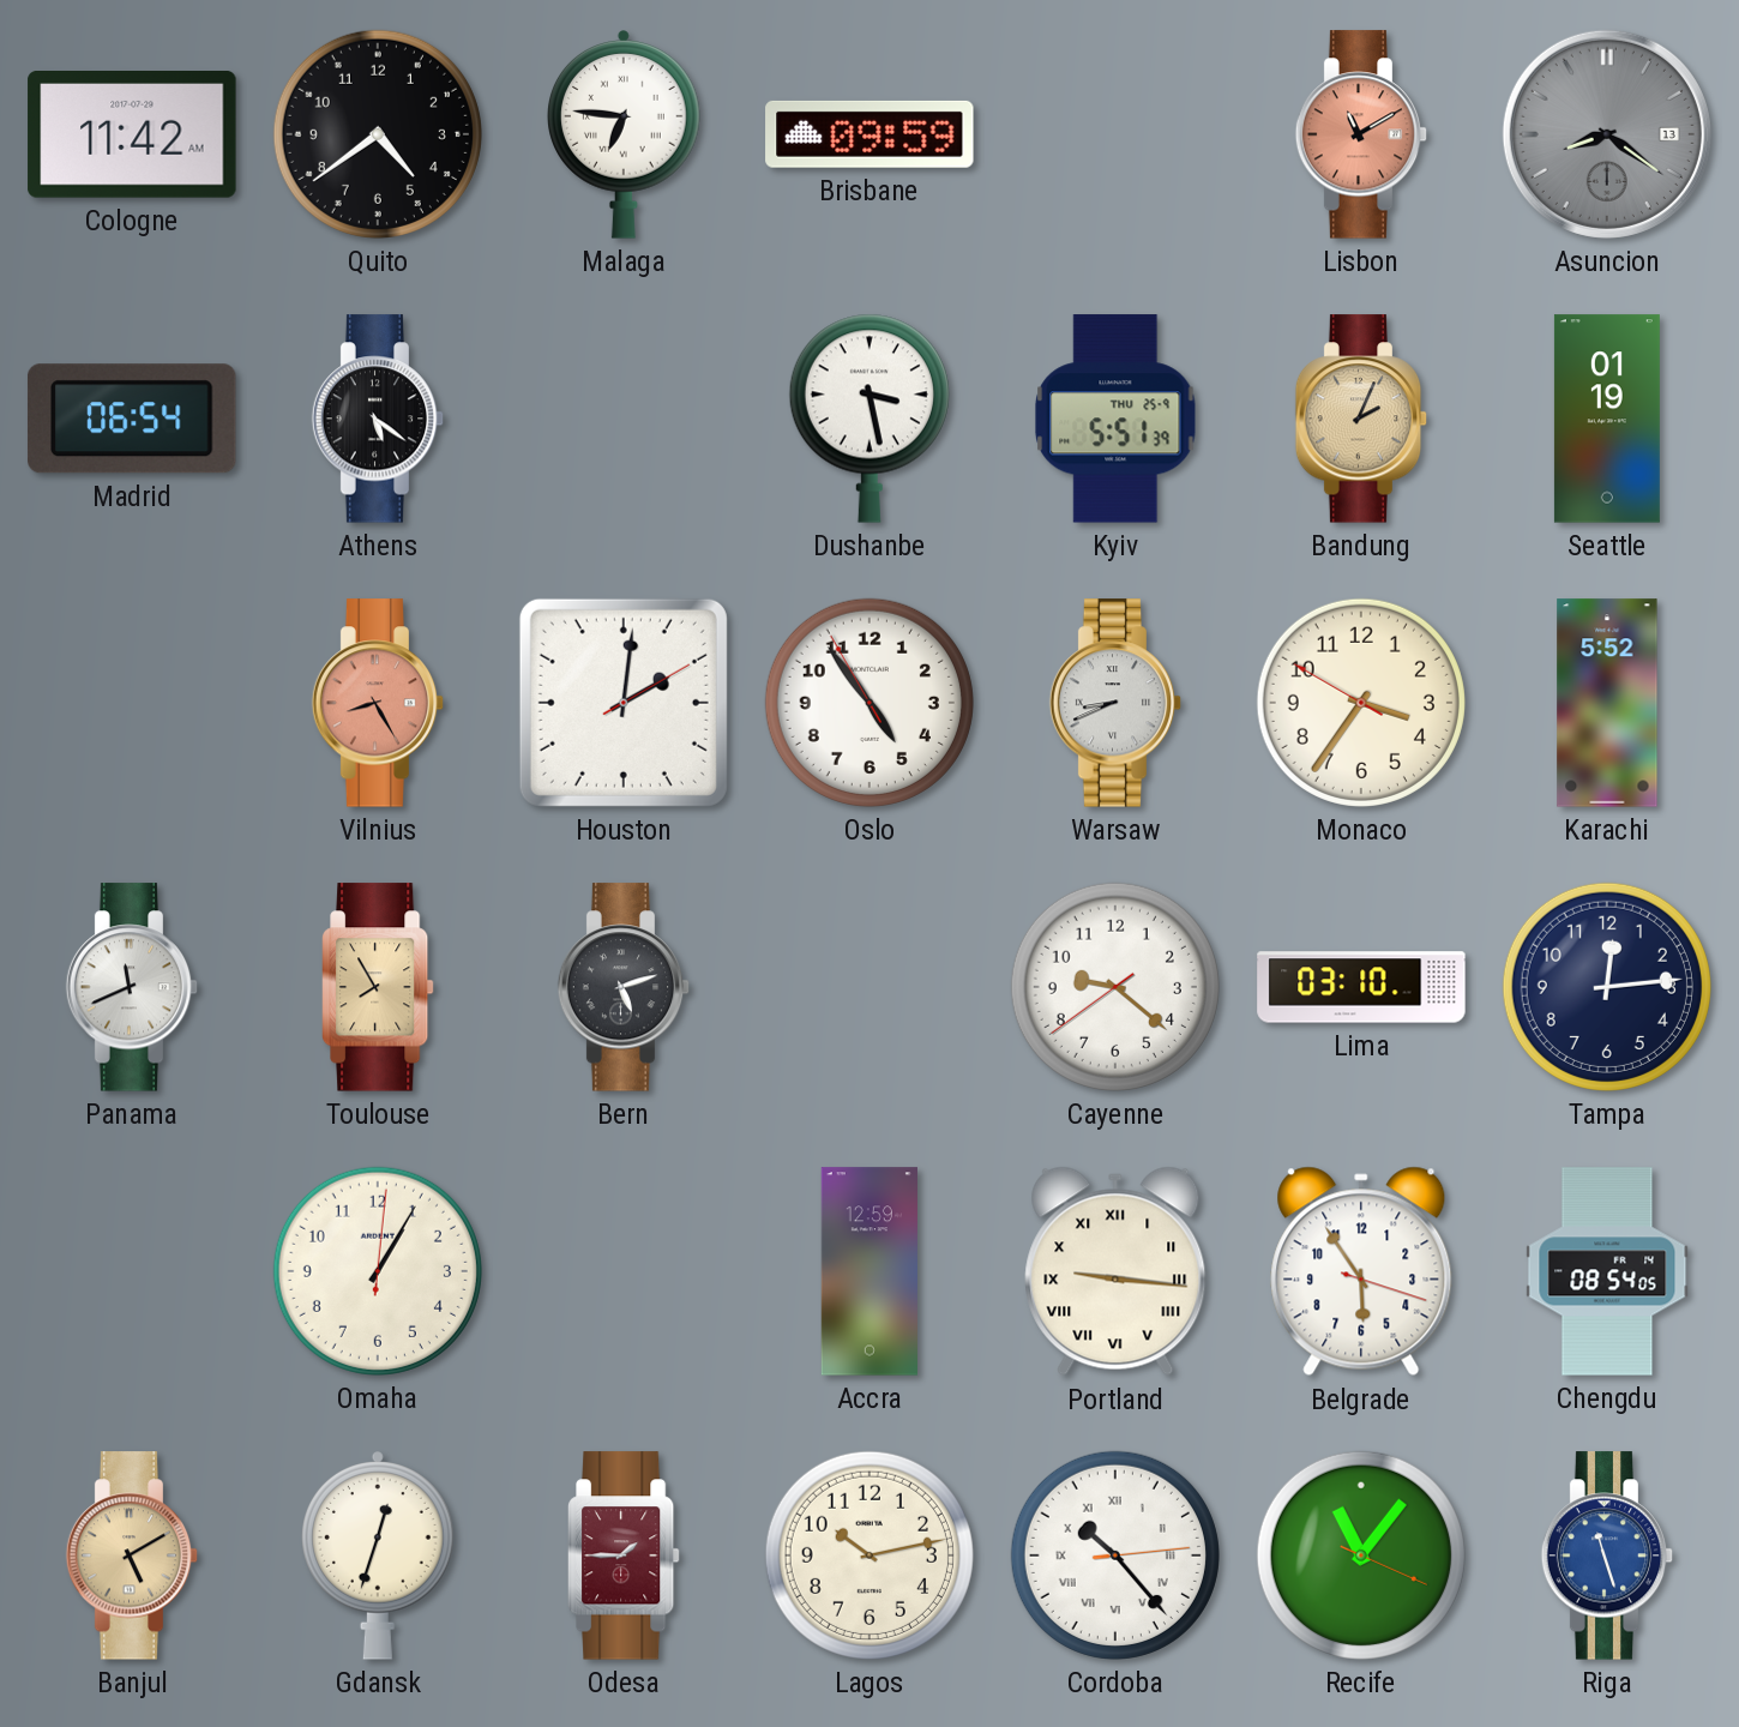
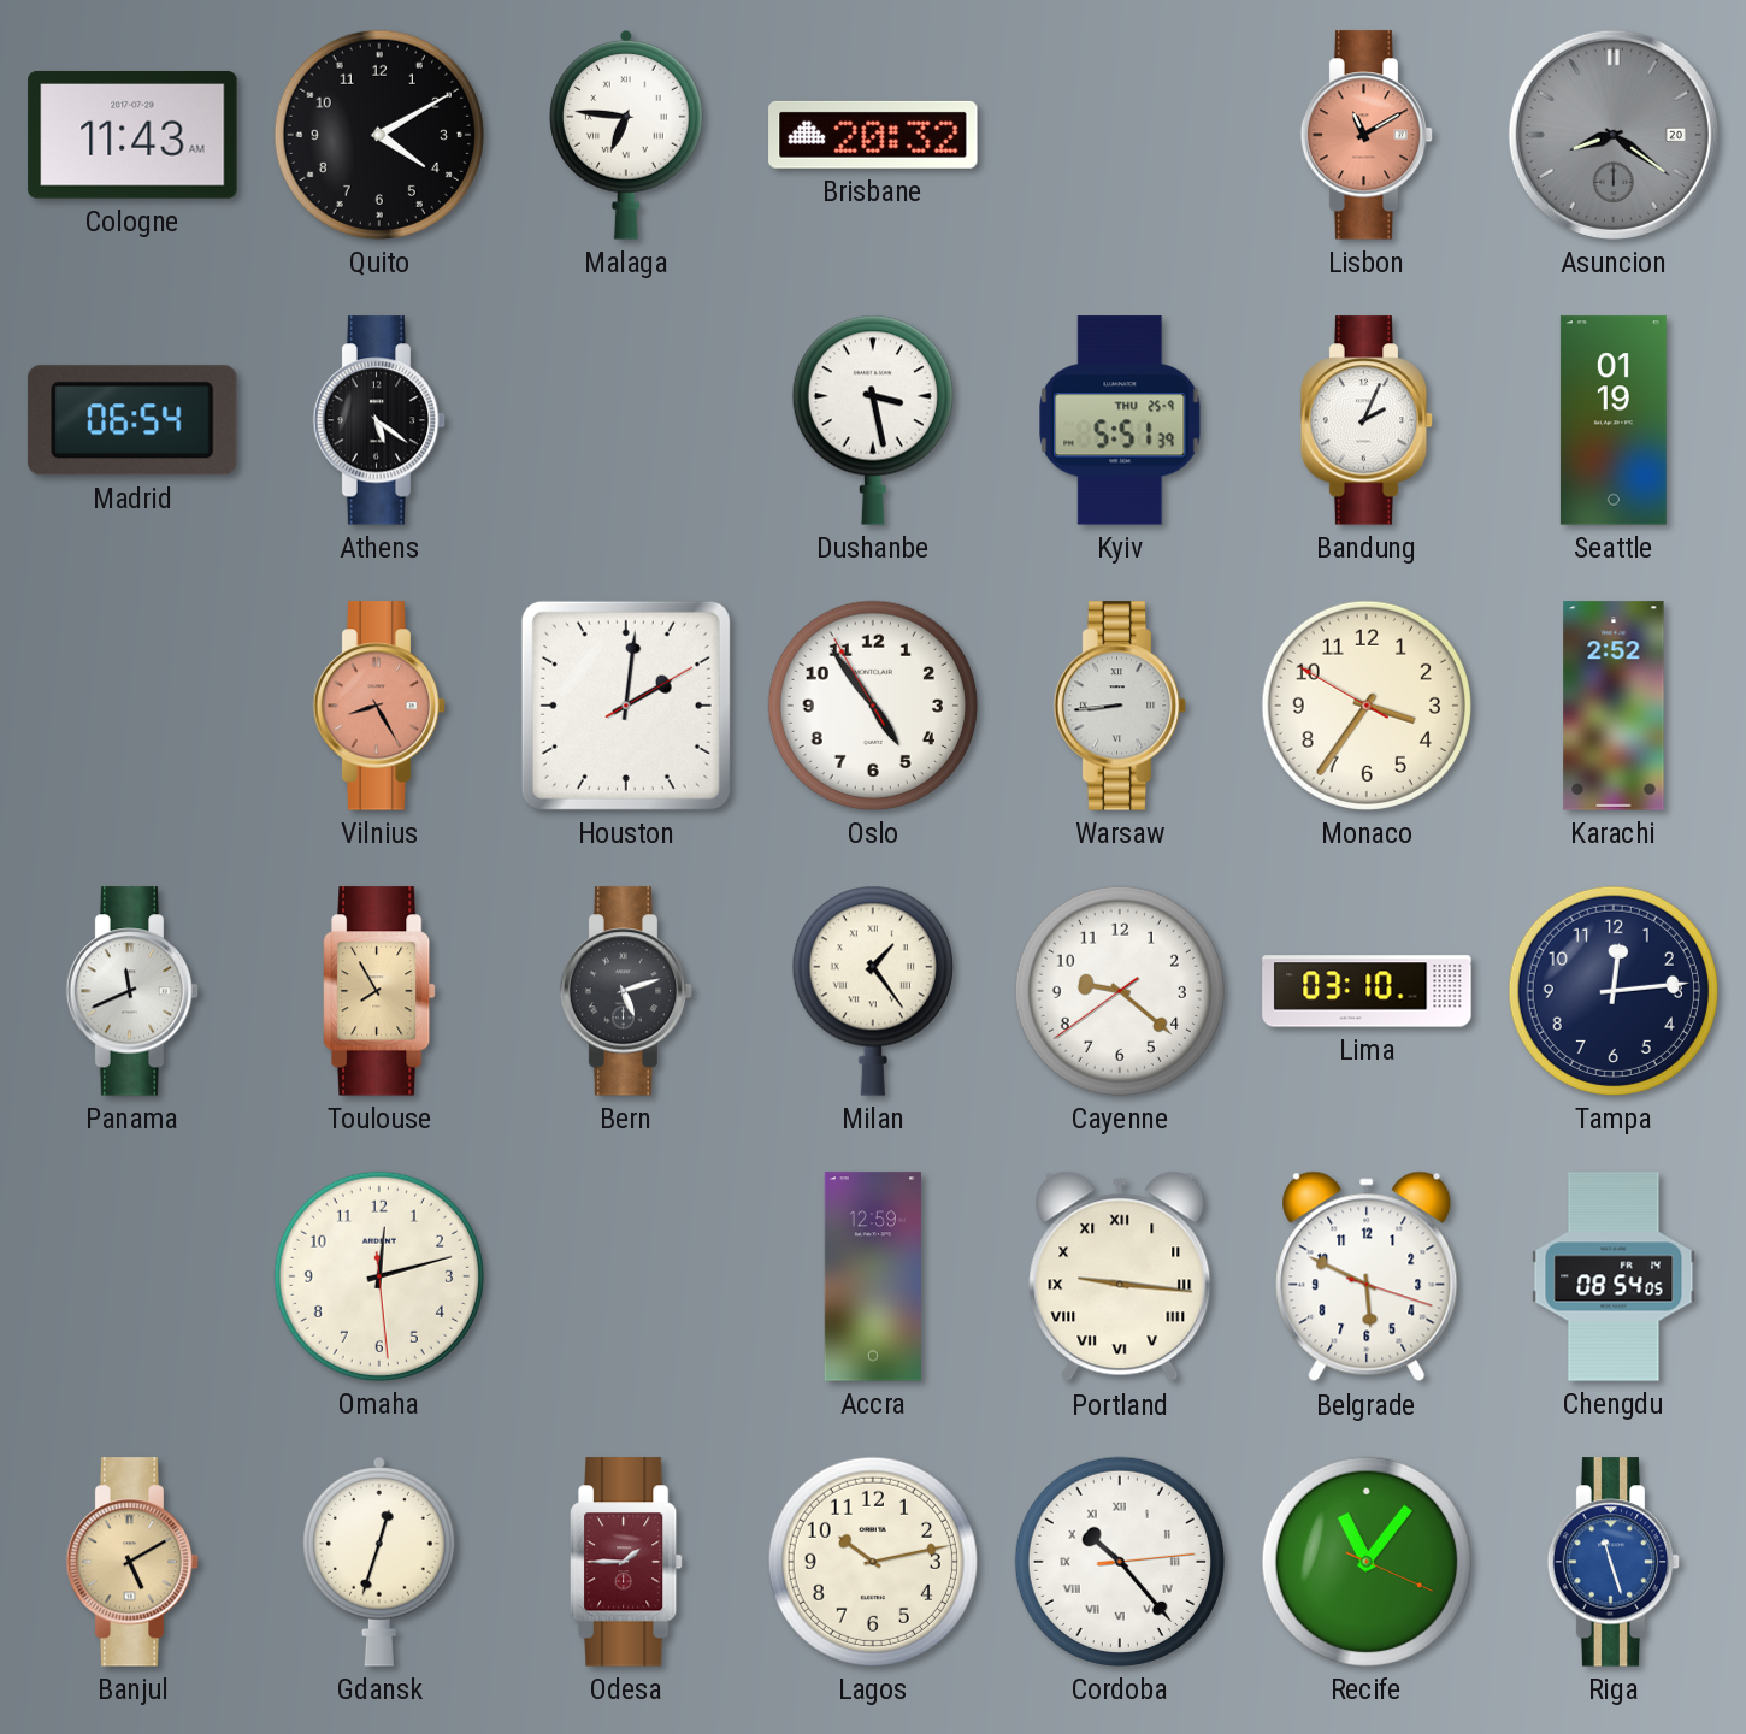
Cologne: 11:42 -> 11:43 (132, 136)
Quito: 4:39 -> 4:10 (379, 135)
Brisbane: 09:59 -> 20:32 (873, 135)
Asuncion date: 13 -> 20 (1614, 135)
Bandung dial: champagne -> white (1367, 420)
Warsaw: 8:41 -> 8:44 (1120, 706)
Karachi: 5:52 -> 2:52 (1614, 706)
Milan: none -> 1:24 (873, 991)
Omaha: 1:05 -> 12:12 (379, 1276)
Belgrade: 5:54 -> 5:49 (1367, 1276)
